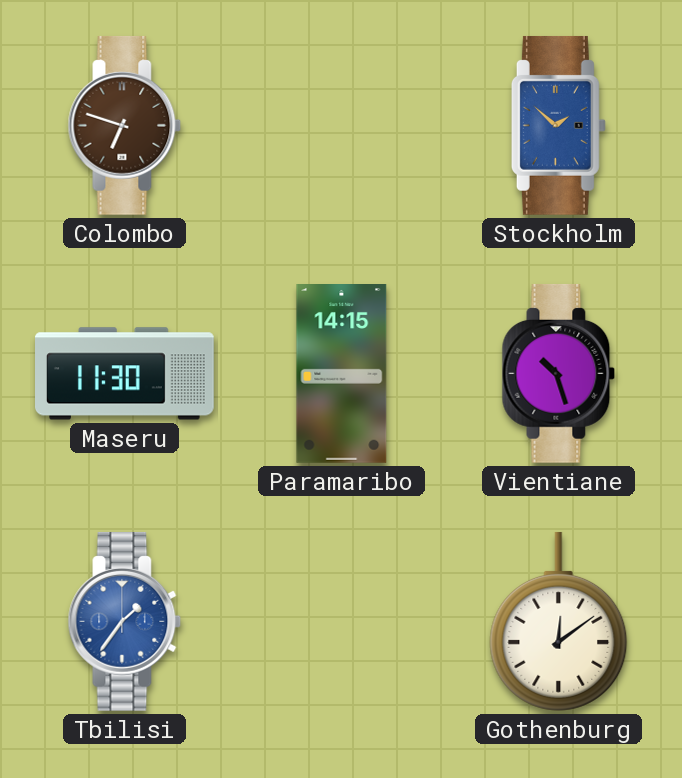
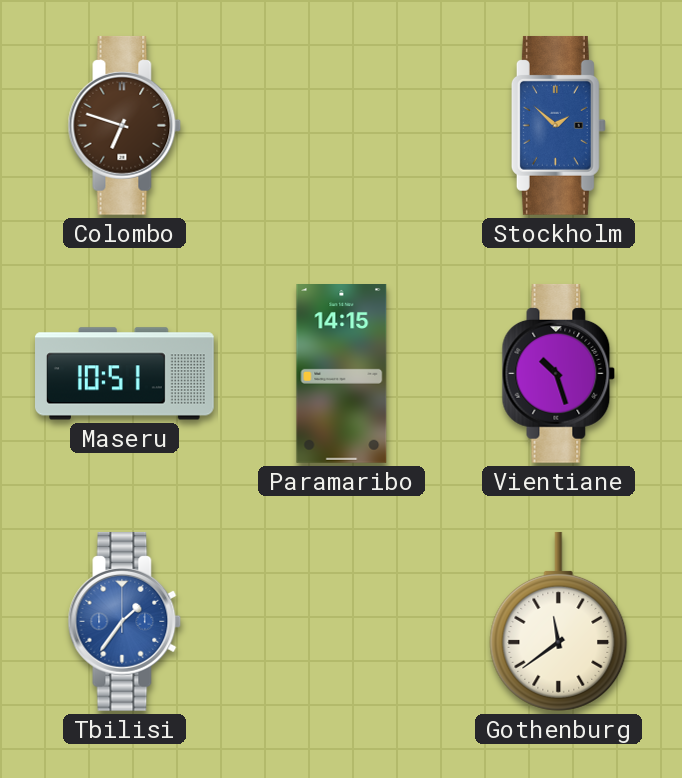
Maseru: 11:30 -> 10:51 (125, 374)
Gothenburg: 12:09 -> 11:39 (559, 621)
